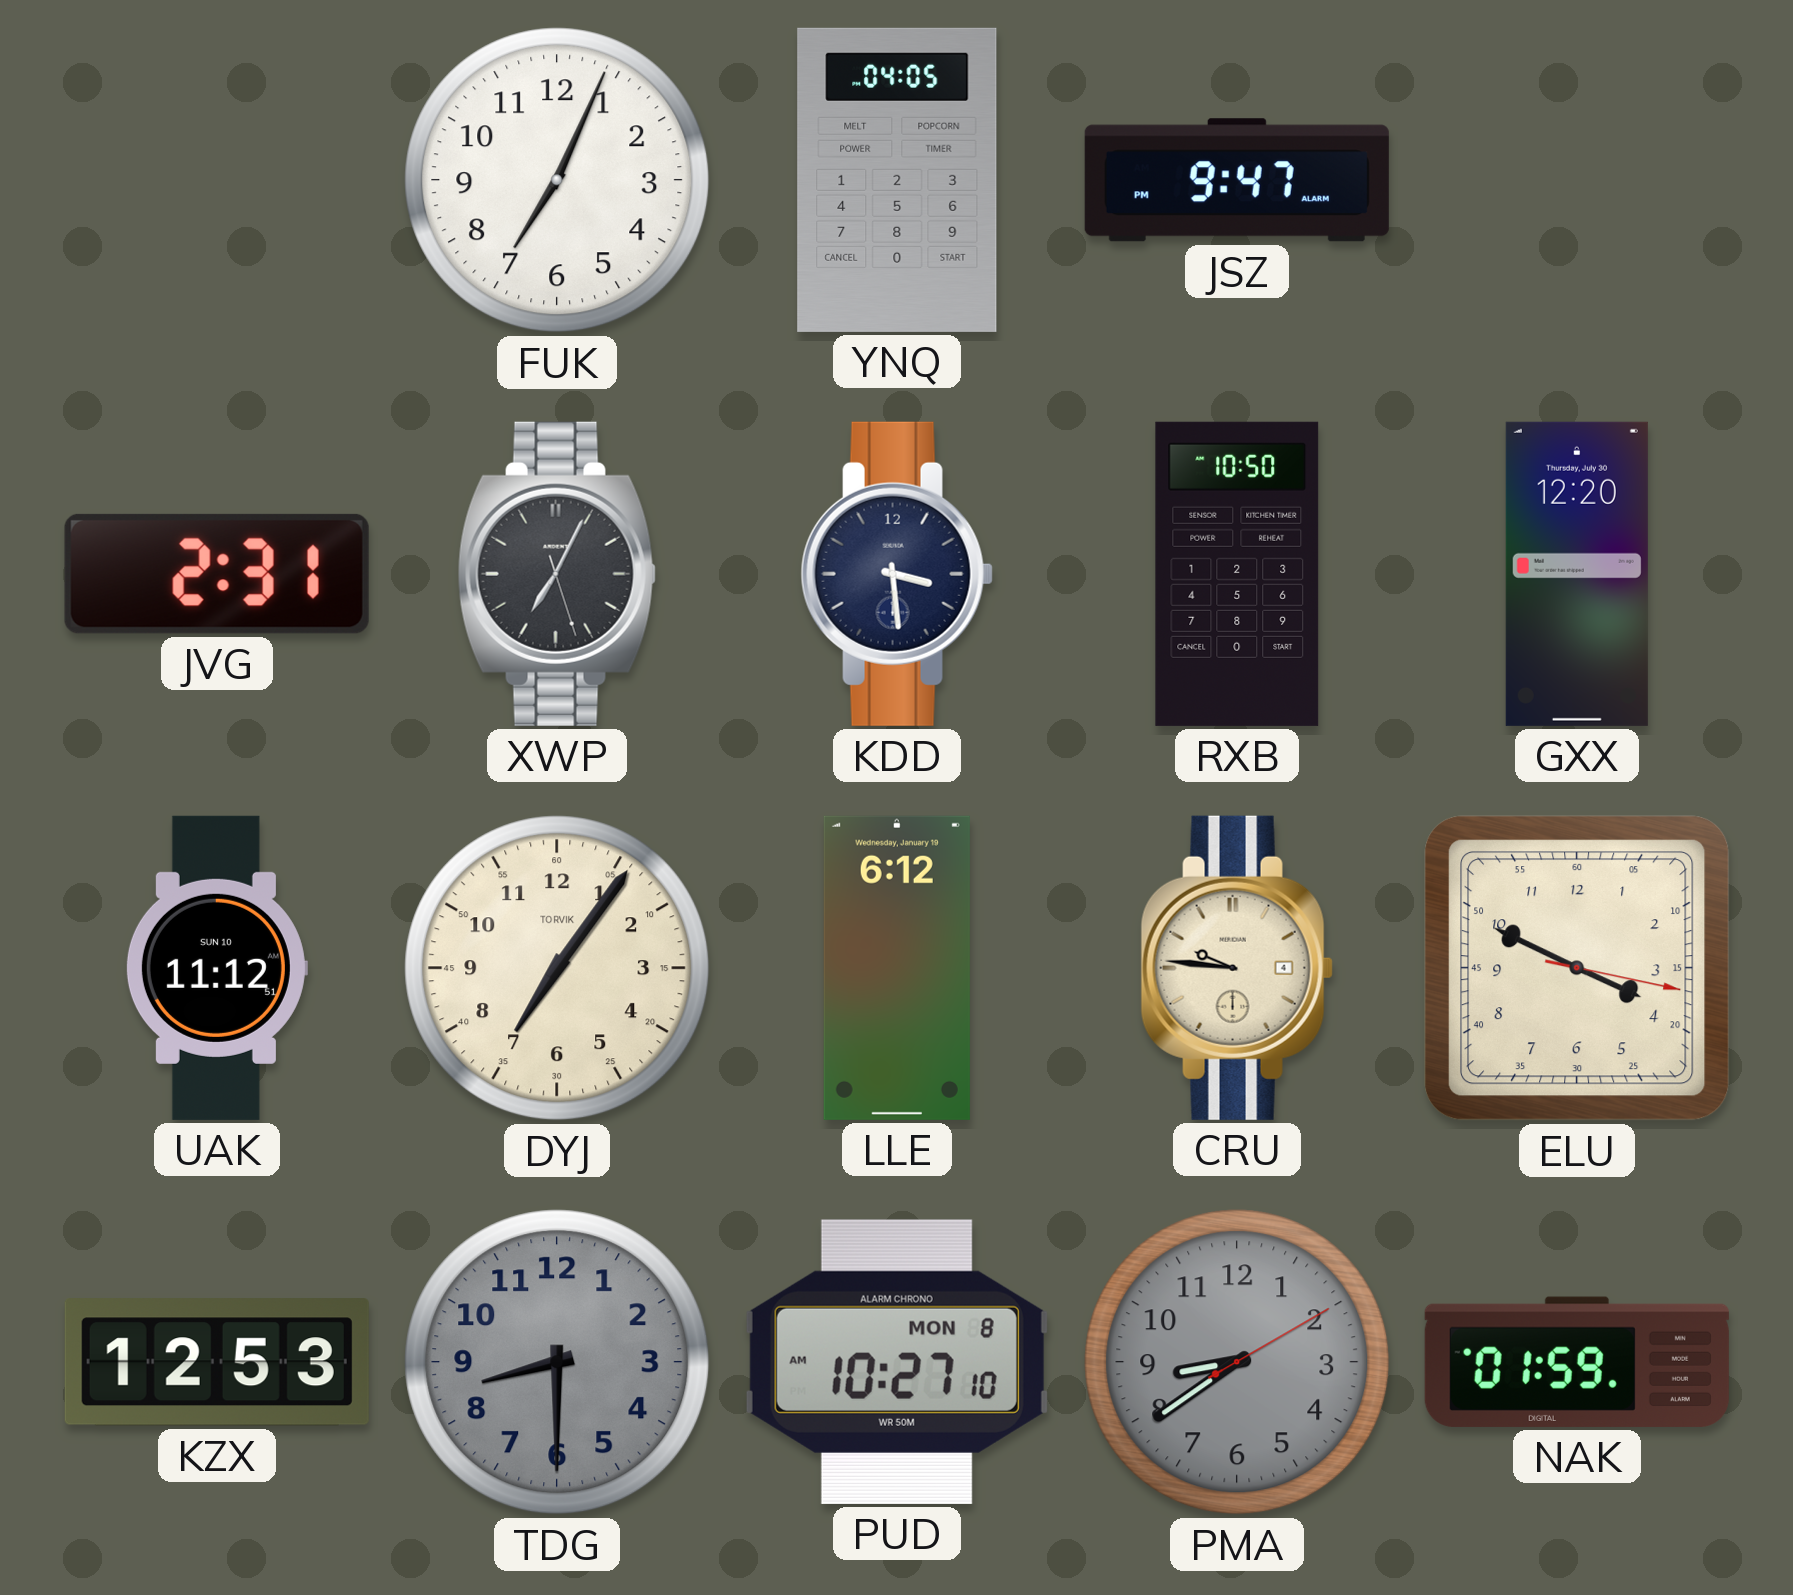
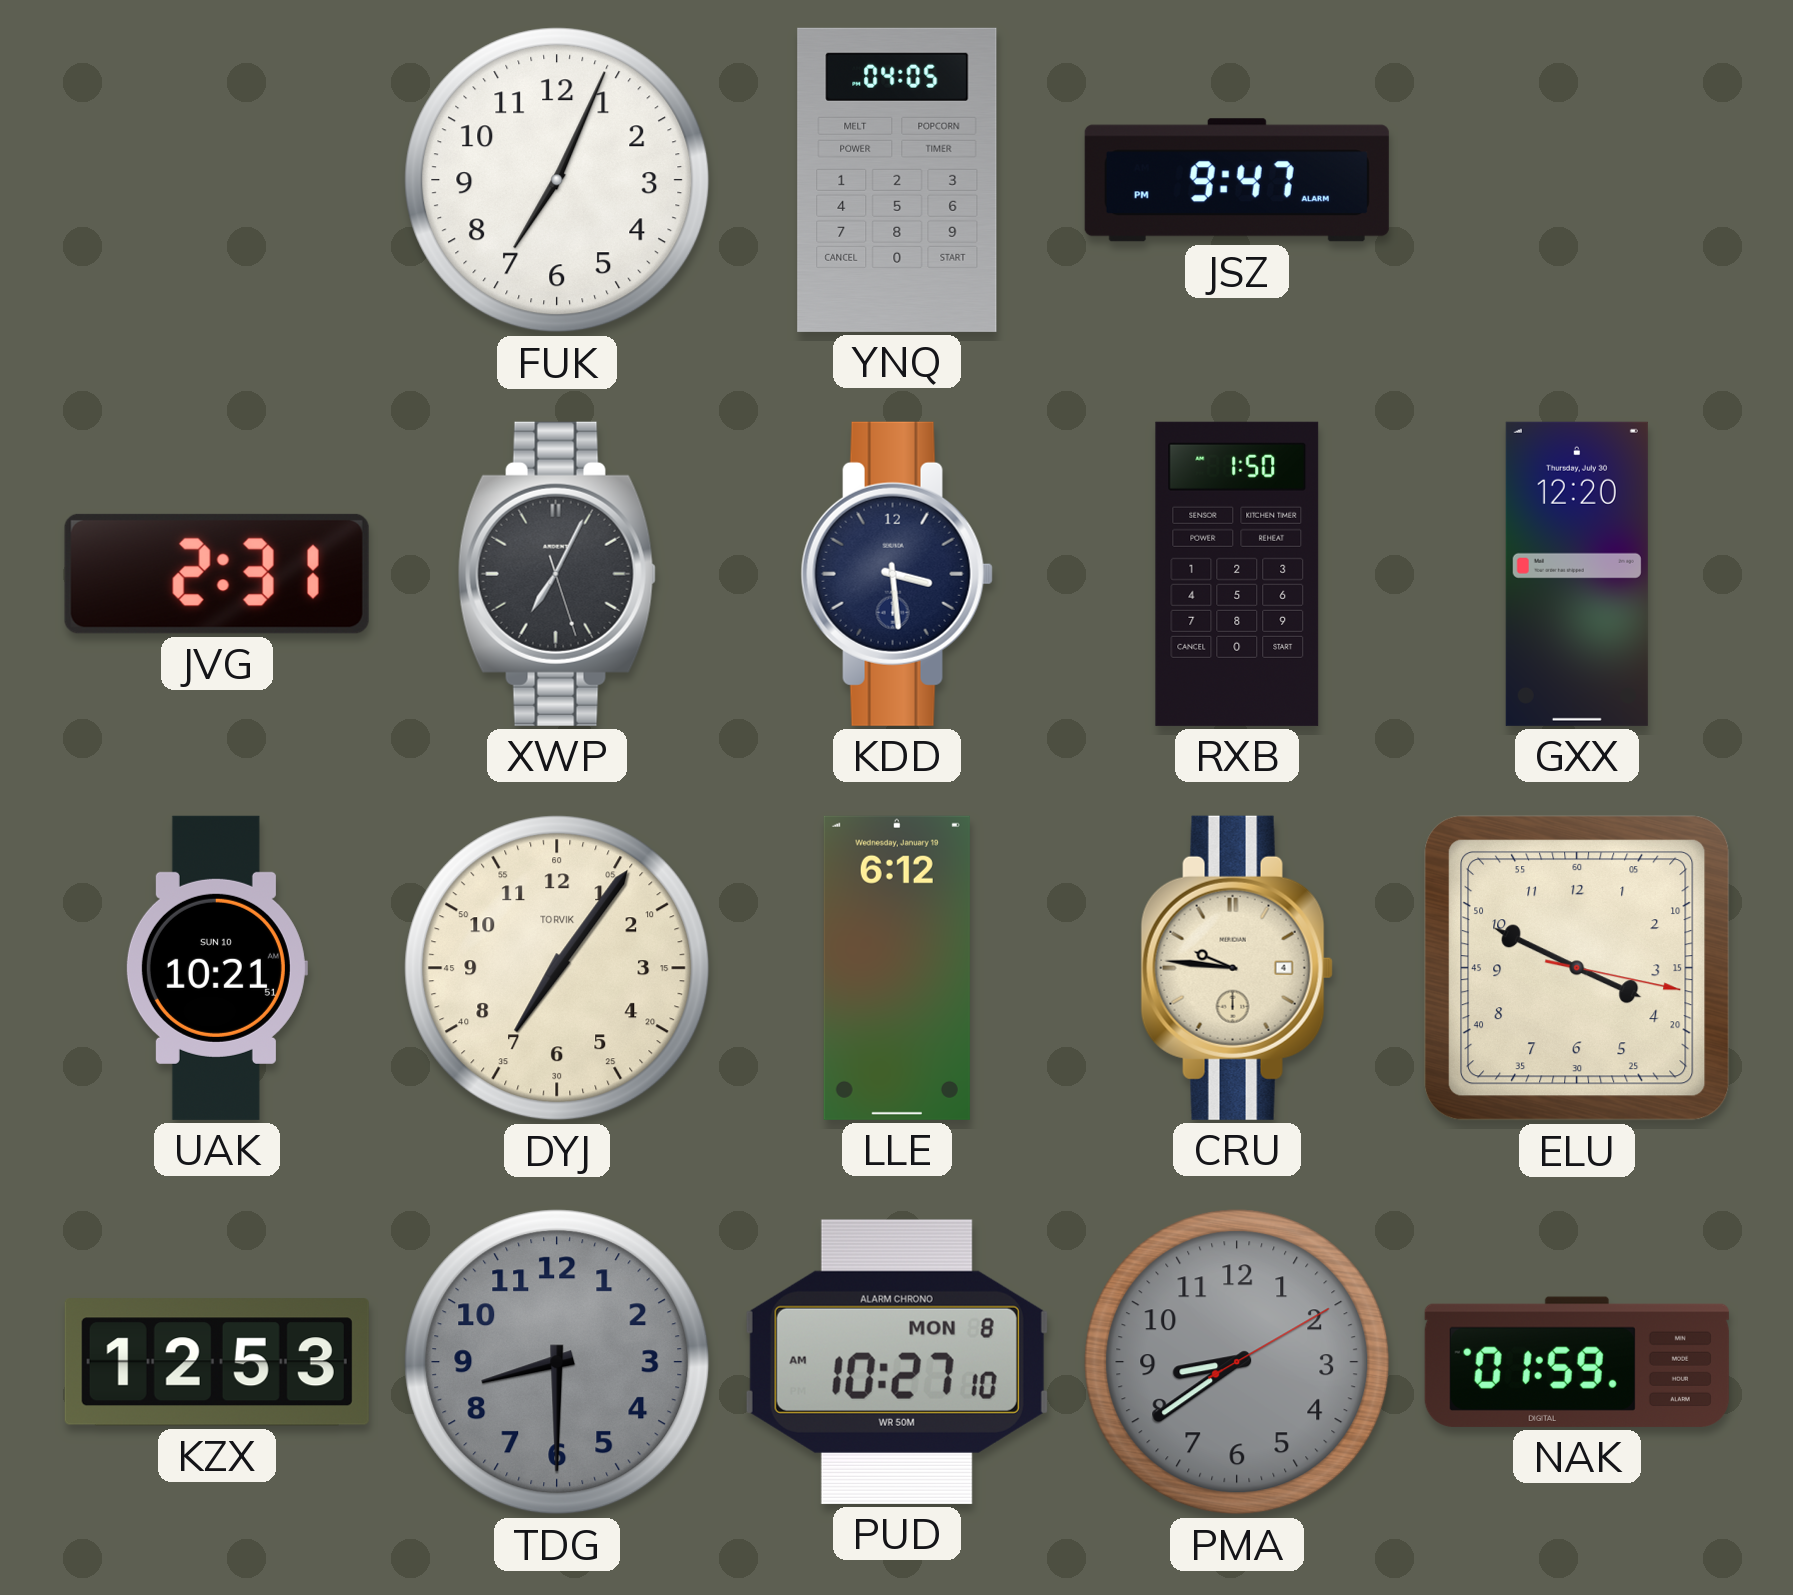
RXB: 10:50 -> 1:50 (1237, 574)
UAK: 11:12 -> 10:21 (216, 968)
